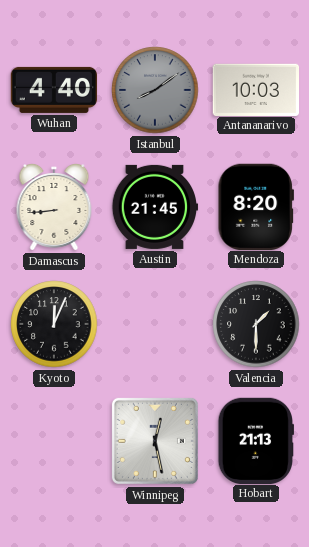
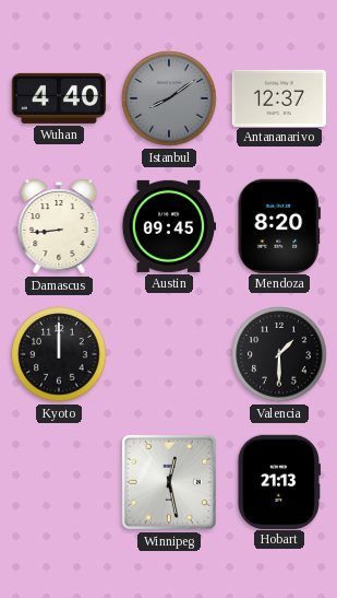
Antananarivo: 10:03 -> 12:37 (278, 97)
Austin: 21:45 -> 09:45 (169, 226)
Kyoto: 12:04 -> 12:00 (59, 354)
